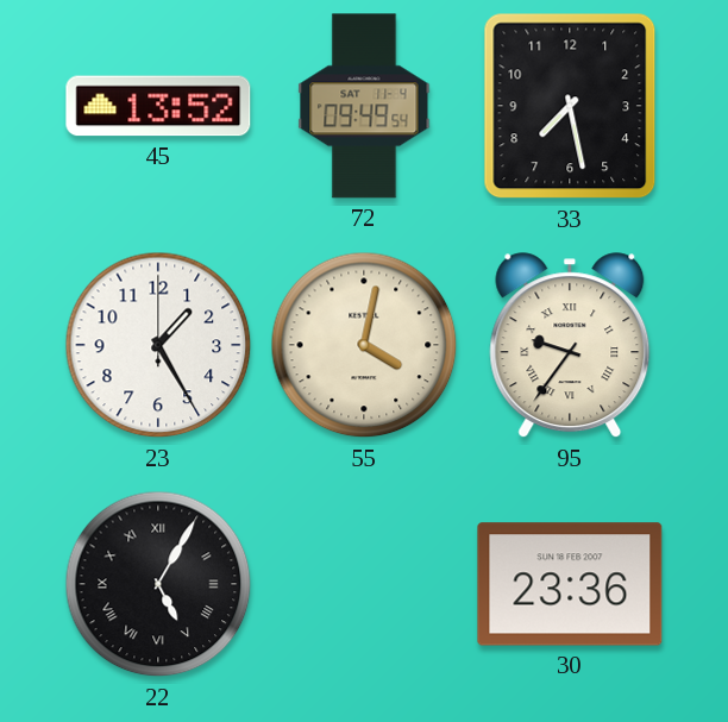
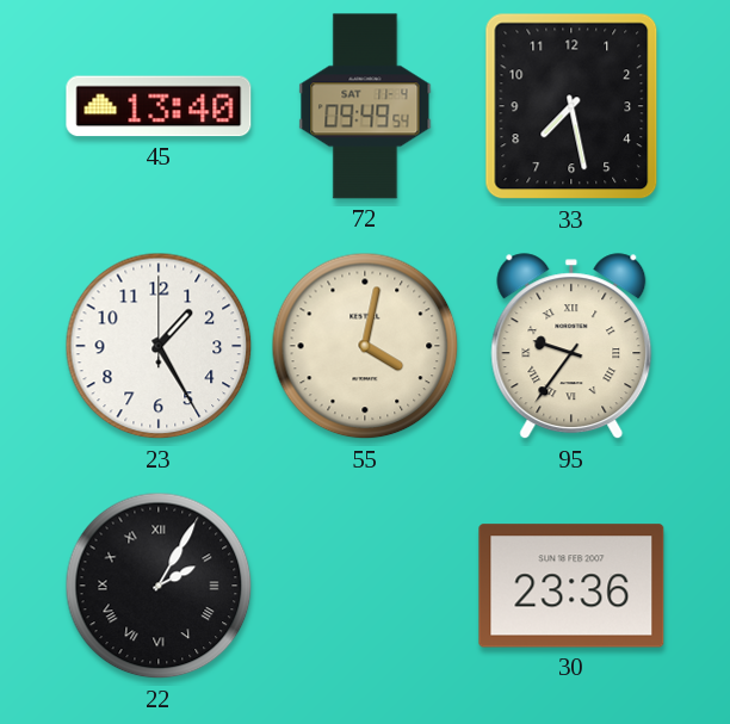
45: 13:52 -> 13:40 (159, 106)
22: 5:05 -> 2:05 (159, 586)
